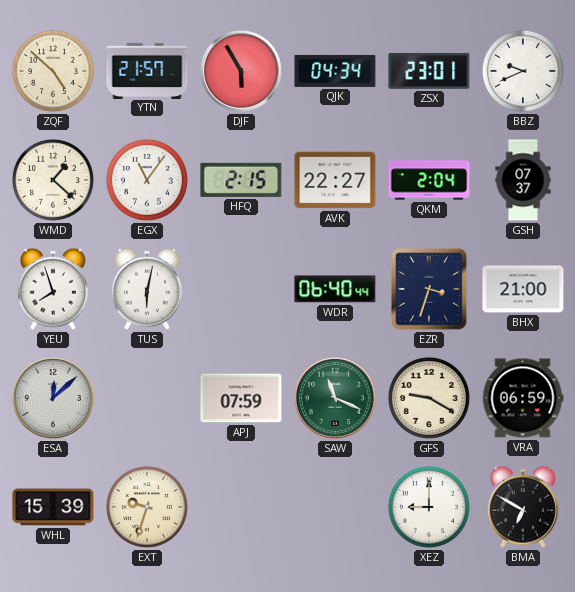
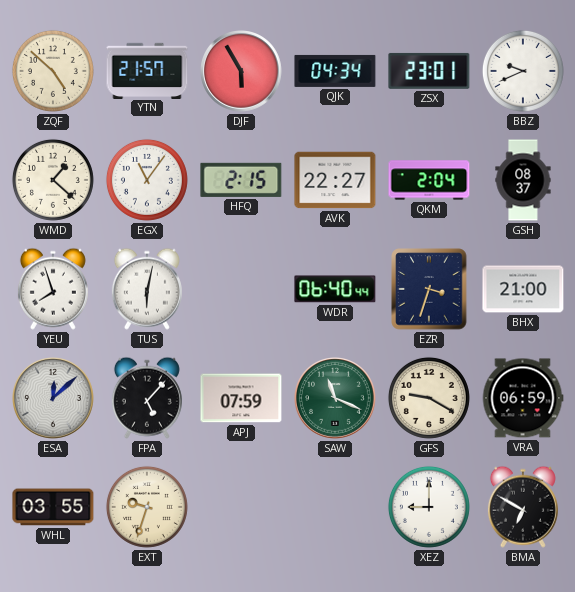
GSH: 07:37 -> 08:37 (523, 180)
FPA: none -> 5:07 (147, 398)
WHL: 15:39 -> 03:55 (53, 507)
